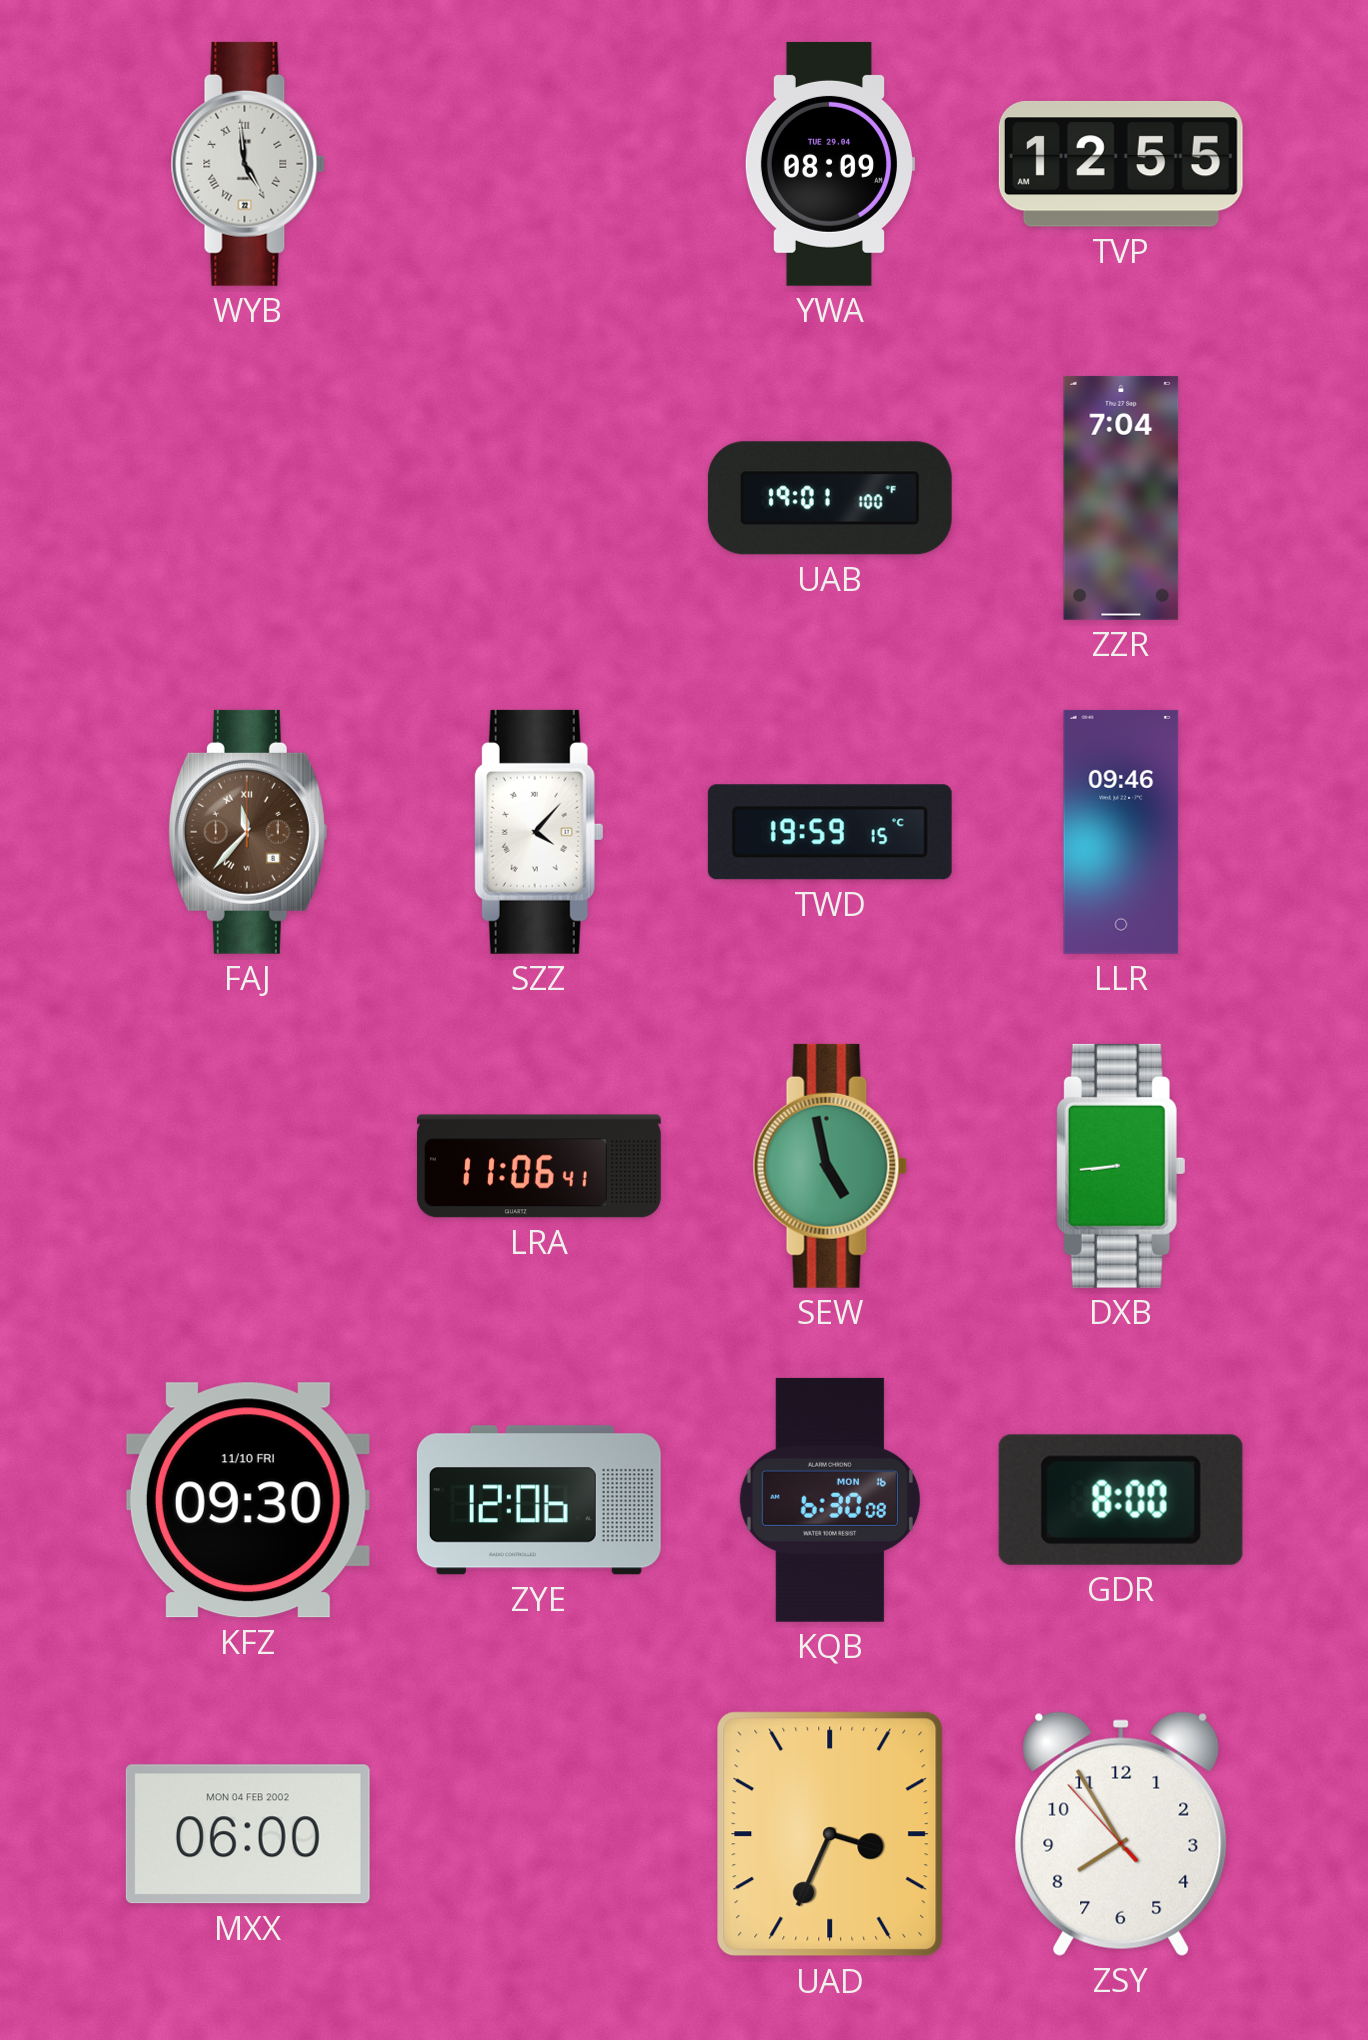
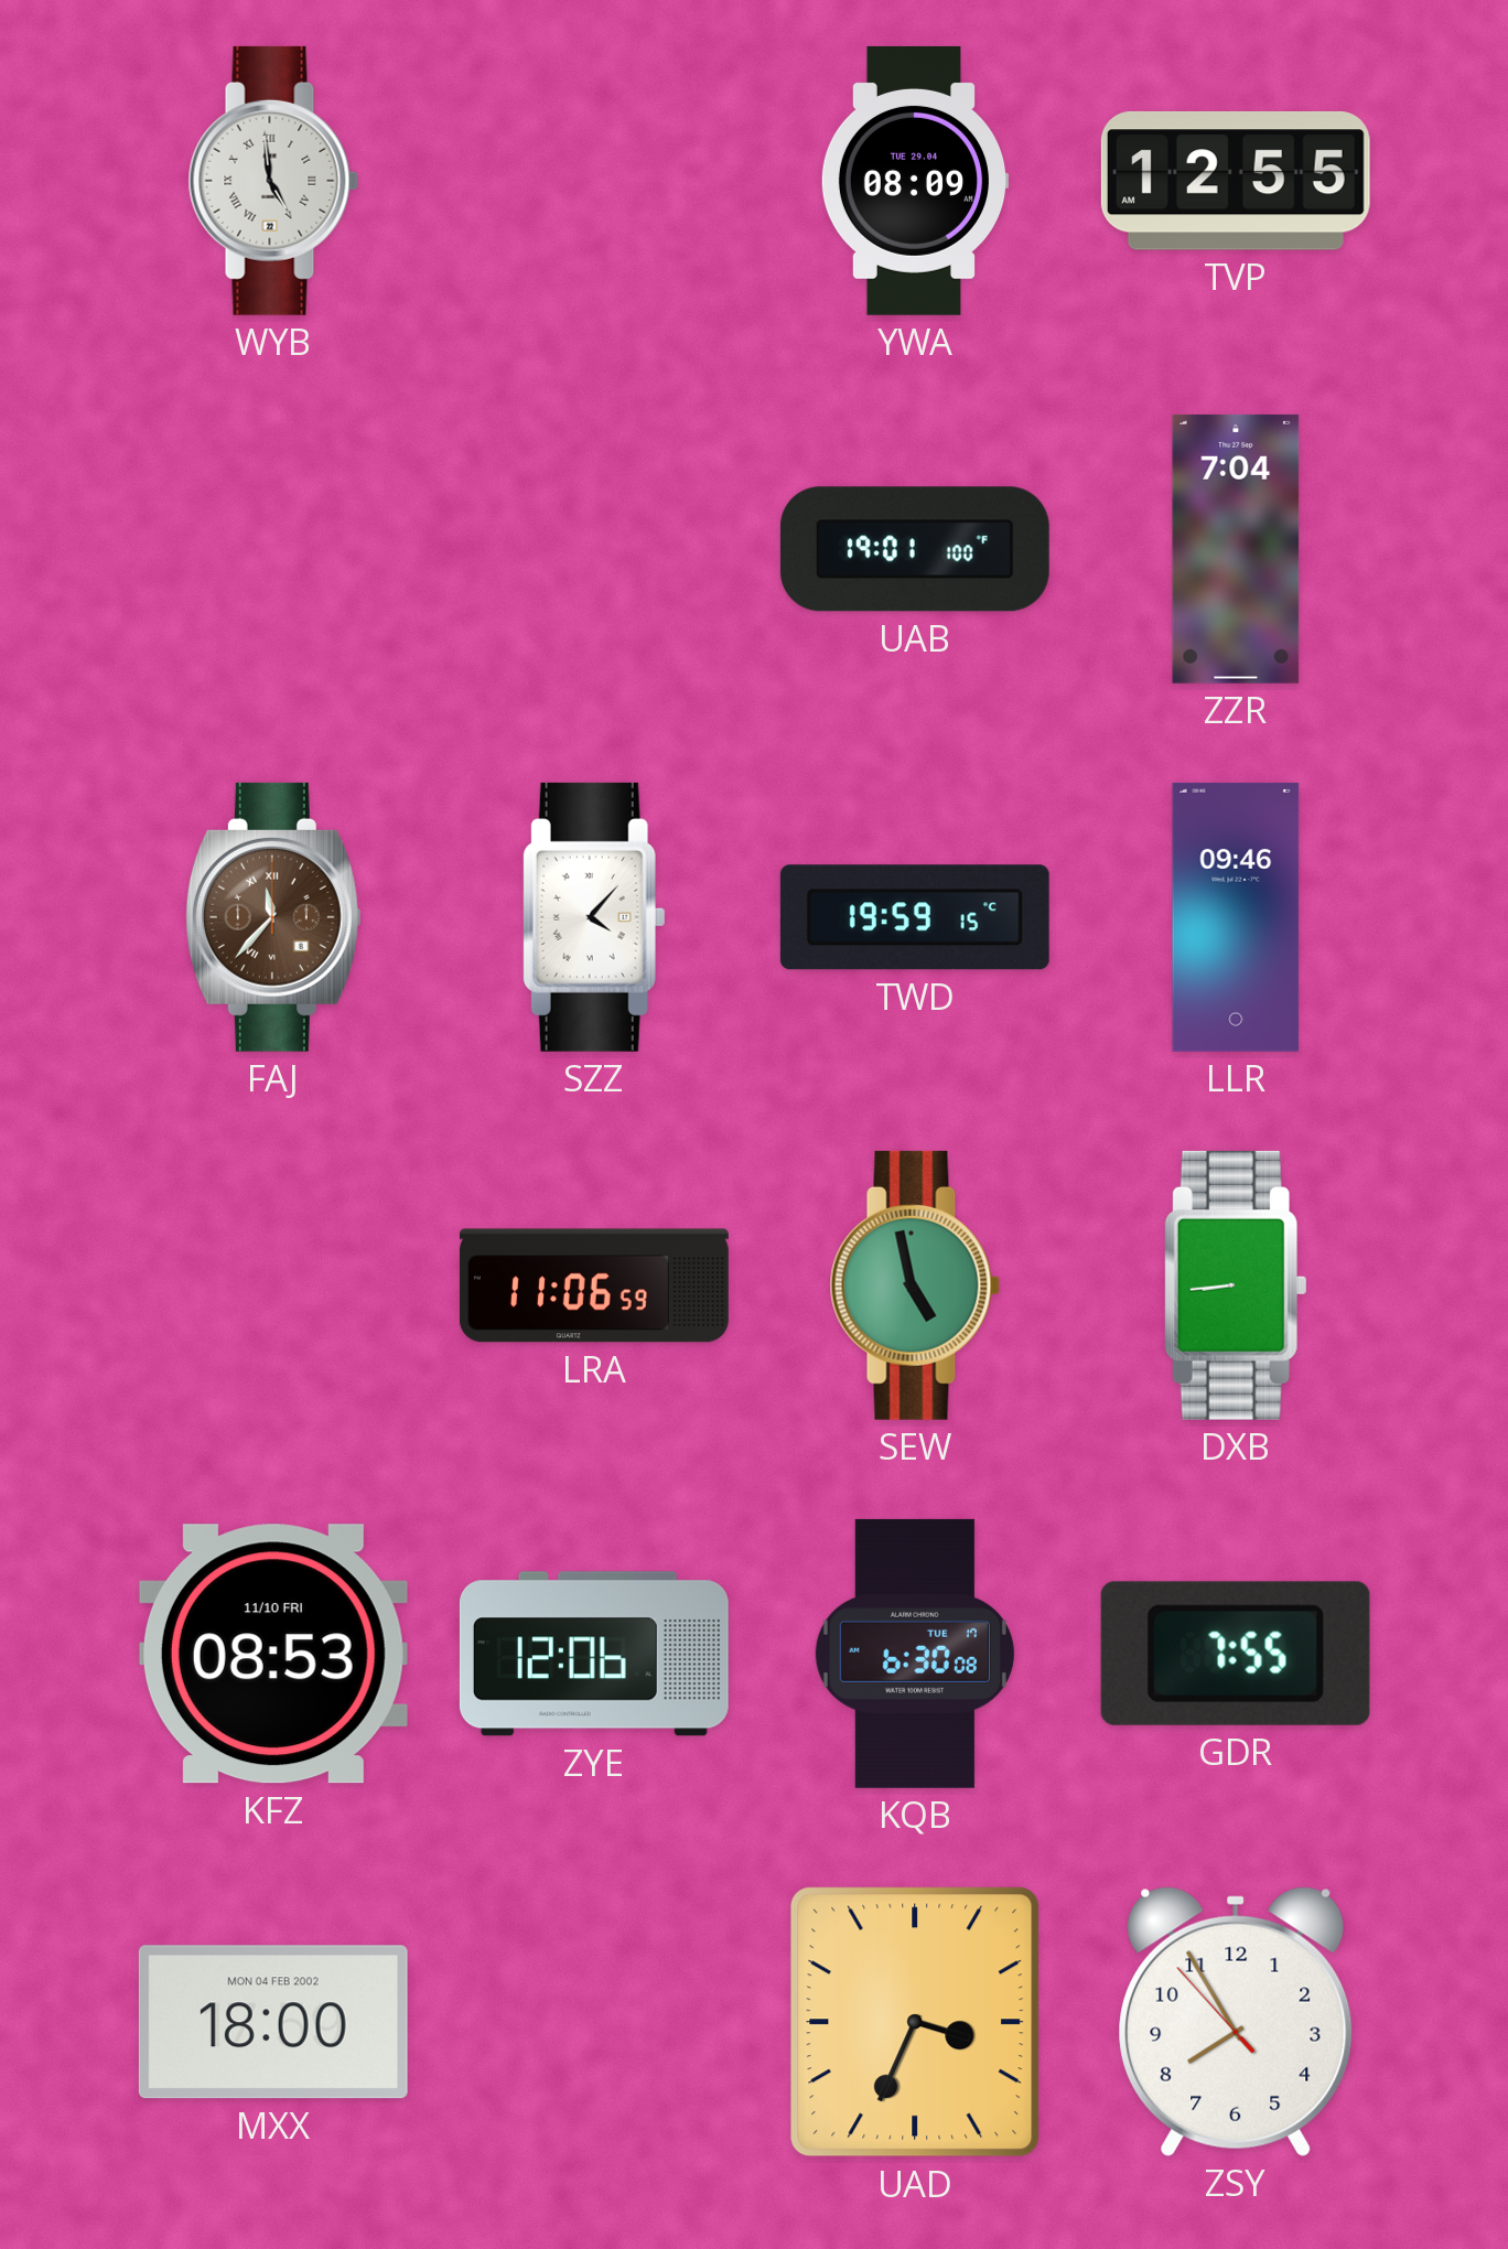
LRA: 11:06:41 -> 11:06:59 (594, 1285)
KFZ: 09:30 -> 08:53 (273, 1654)
KQB date: MON 16 -> TUE 17 (915, 1654)
GDR: 8:00 -> 7:55 (1236, 1654)
MXX: 06:00 -> 18:00 (273, 2022)
